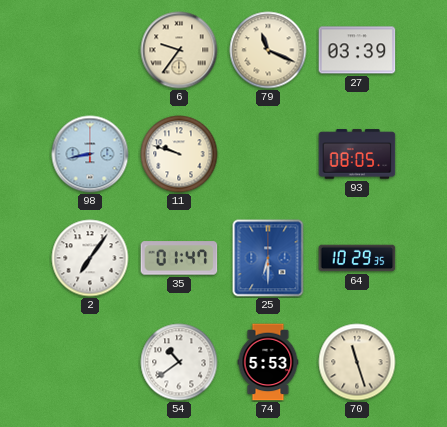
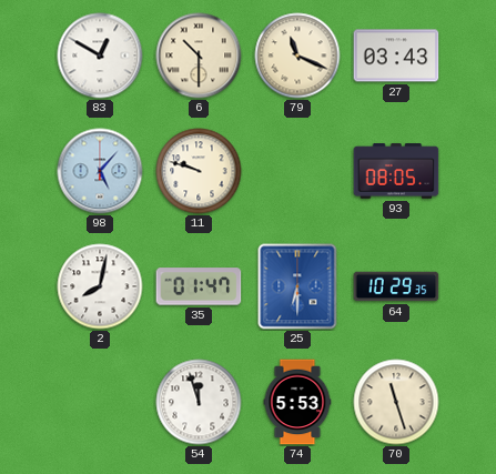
83: none -> 12:50 (100, 56)
6: 9:36 -> 10:30 (199, 56)
27: 03:39 -> 03:43 (396, 56)
98: 8:43 -> 5:07 (100, 171)
2: 7:06 -> 8:02 (100, 286)
54: 10:39 -> 11:57 (199, 402)
